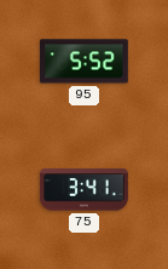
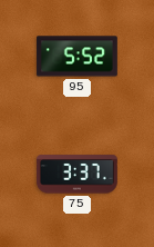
75: 3:41 -> 3:37 (76, 175)
